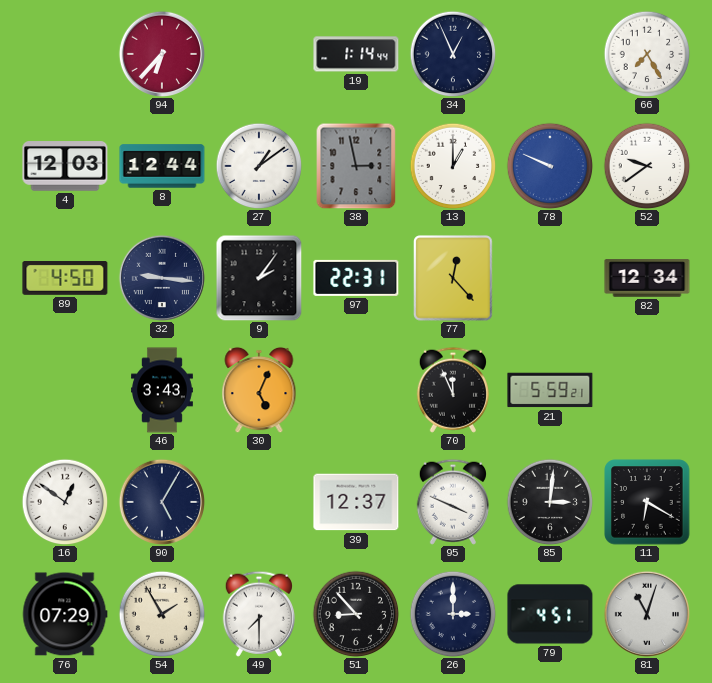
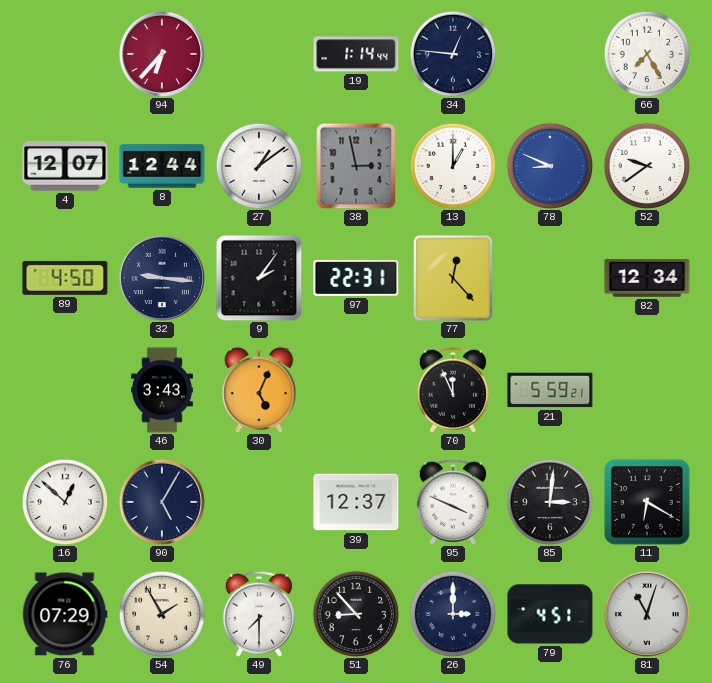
34: 12:56 -> 12:46 (453, 54)
4: 12:03 -> 12:07 (65, 166)
78: 9:49 -> 8:49 (550, 166)
16: 12:51 -> 12:52 (65, 502)
